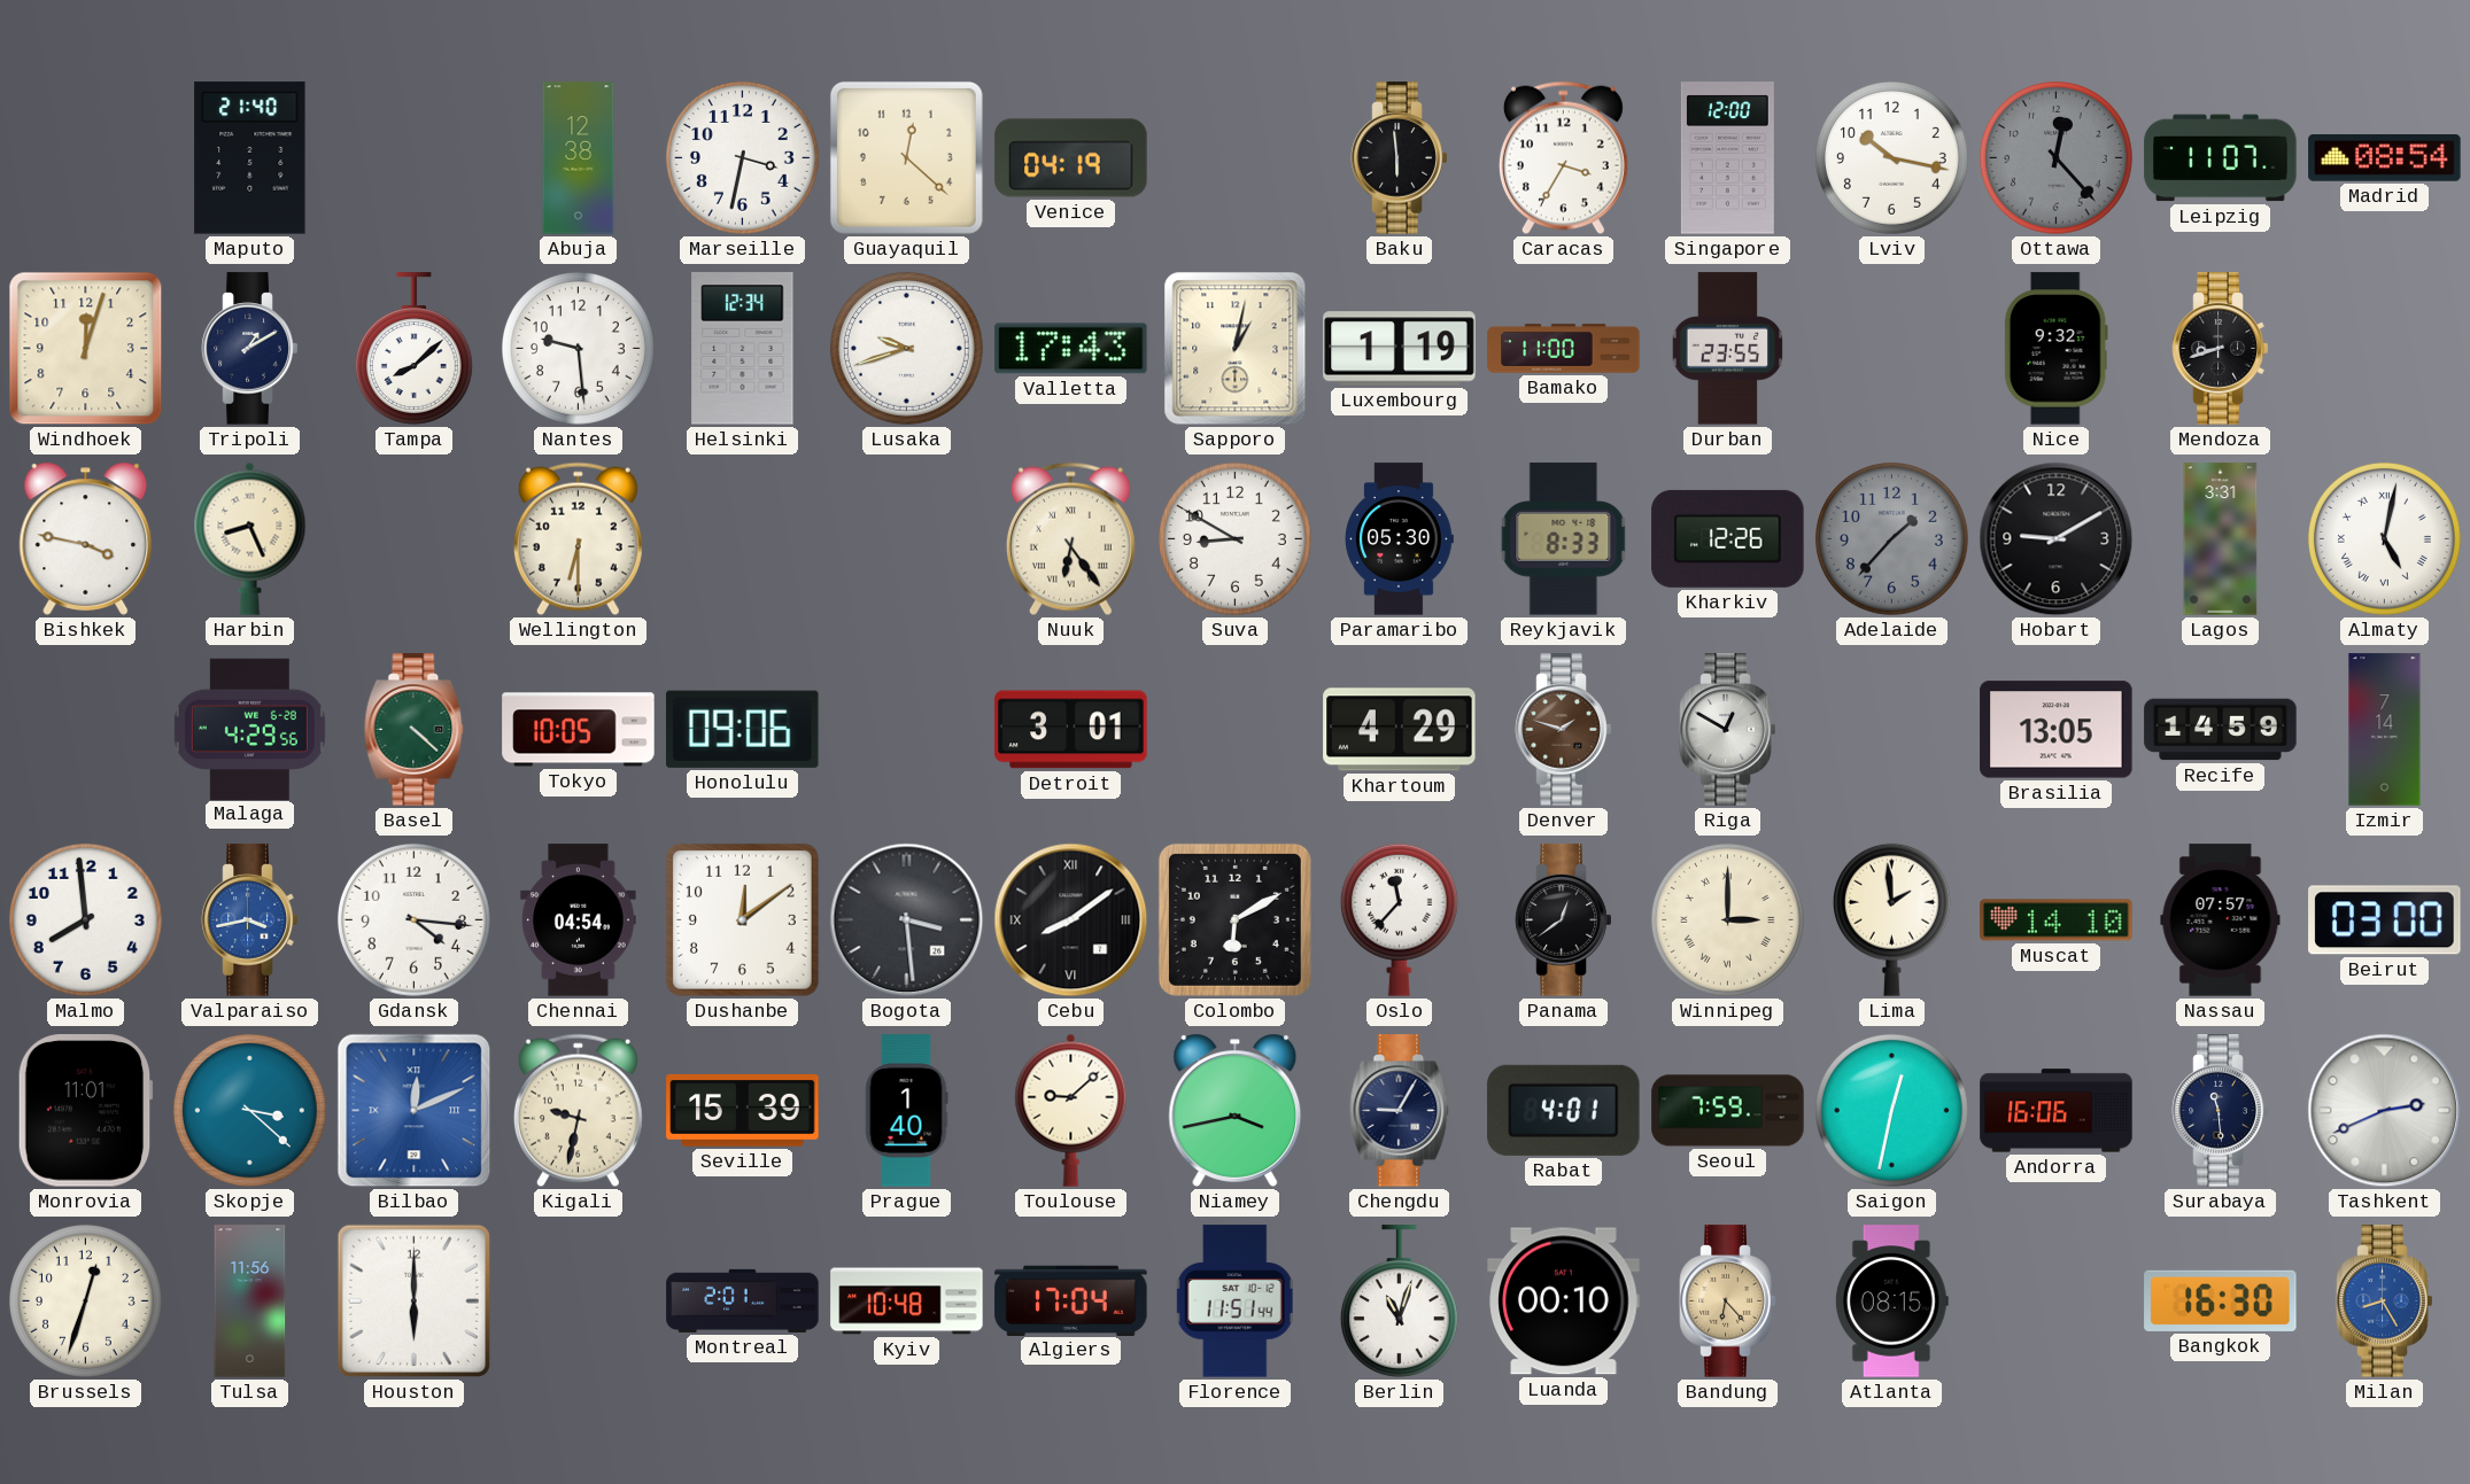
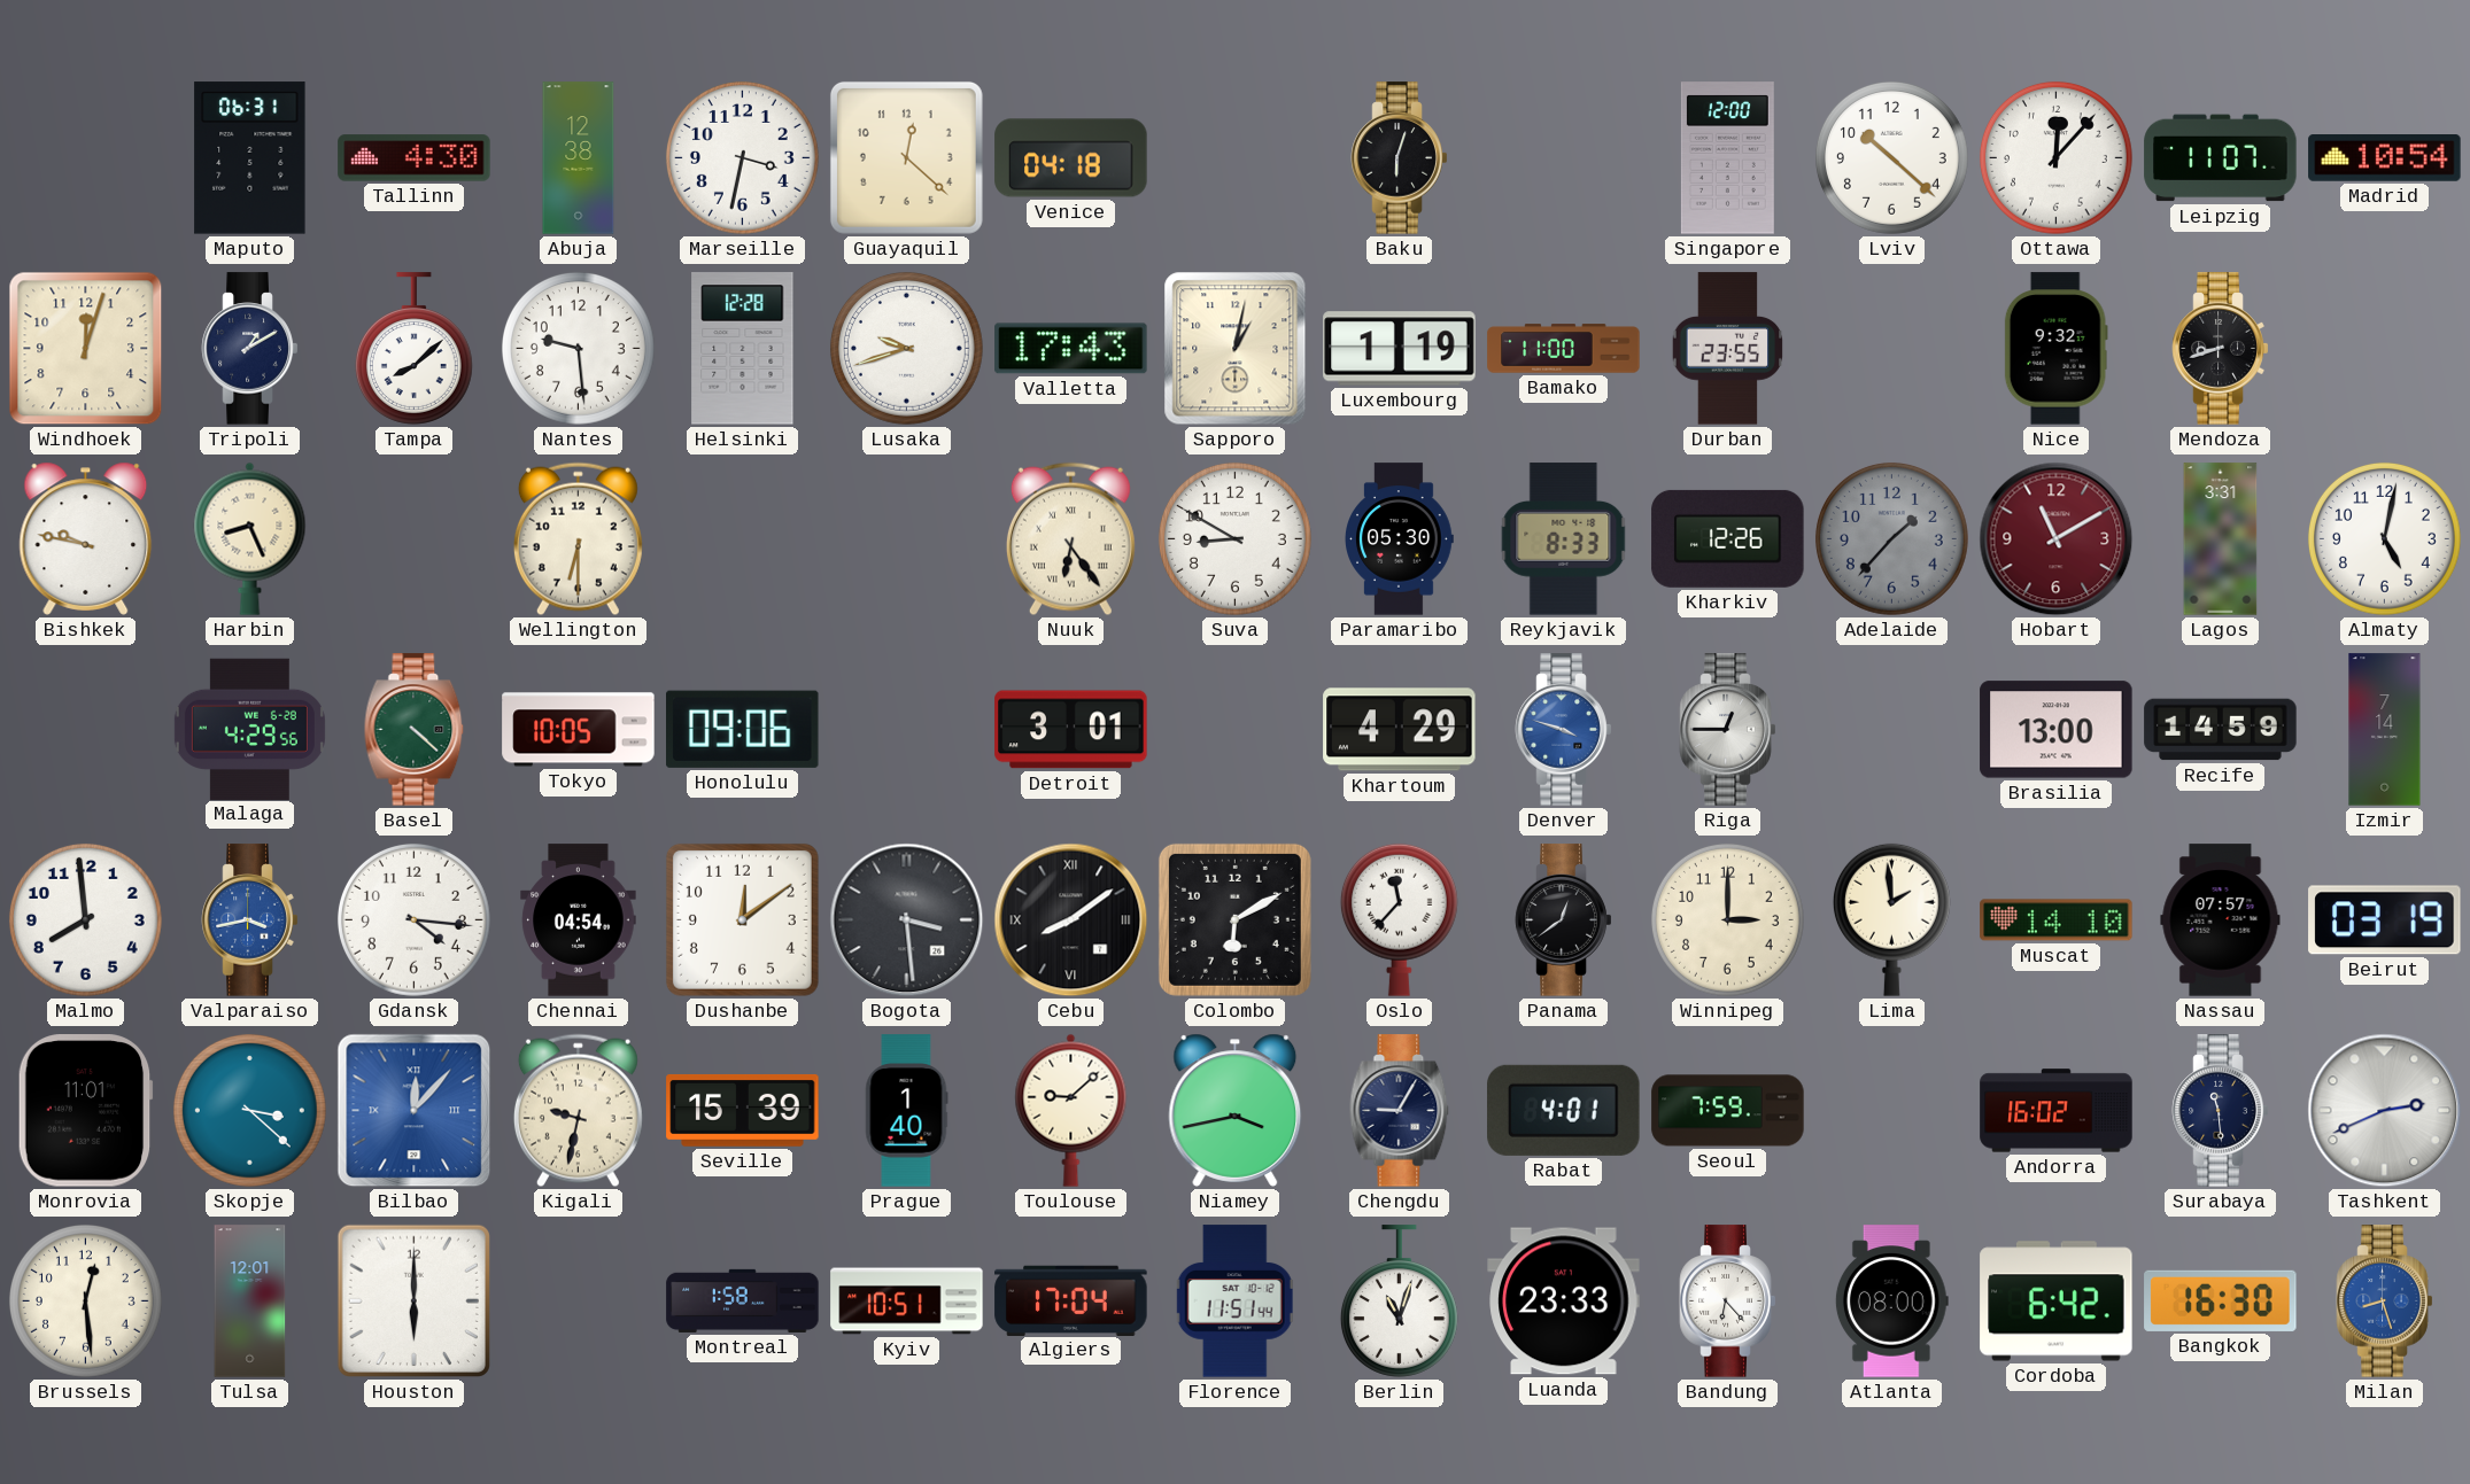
Maputo: 21:40 -> 06:31 (250, 158)
Tallinn: none -> 4:30 (415, 158)
Venice: 04:19 -> 04:18 (1071, 158)
Baku: 5:59 -> 6:03 (1400, 158)
Caracas: 3:35 -> none (1563, 158)
Lviv: 10:17 -> 10:22 (1891, 157)
Ottawa: 12:23 -> 12:07 (2055, 157)
Ottawa dial: grey -> white (2055, 157)
Madrid: 08:54 -> 10:54 (2385, 158)
Helsinki: 12:34 -> 12:28 (743, 349)
Bishkek: 3:47 -> 9:47 (86, 538)
Hobart: 9:10 -> 11:10 (2057, 539)
Hobart dial: black -> burgundy (2057, 539)
Almaty numerals: Roman -> Arabic (2384, 538)
Denver: 1:48 -> 3:48 (1564, 730)
Denver dial: brown -> blue (1564, 730)
Riga: 12:50 -> 12:45 (1728, 730)
Brasilia: 13:05 -> 13:00 (2057, 730)
Winnipeg numerals: Roman -> Arabic (1727, 919)
Beirut: 03:00 -> 03:19 (2385, 920)
Bilbao: 12:11 -> 12:07 (415, 1111)
Saigon: 12:32 -> none (1891, 1110)
Andorra: 16:06 -> 16:02 (2057, 1111)
Brussels: 12:33 -> 12:29 (85, 1300)
Tulsa: 11:56 -> 12:01 (250, 1302)
Montreal: 2:01 -> 1:58 (743, 1300)
Kyiv: 10:48 -> 10:51 (907, 1302)
Luanda: 00:10 -> 23:33 (1564, 1302)
Bandung dial: champagne -> white (1728, 1302)
Atlanta: 08:15 -> 08:00 (1891, 1302)
Cordoba: none -> 6:42 (2057, 1302)
Milan: 8:25 -> 8:27 (2385, 1302)
